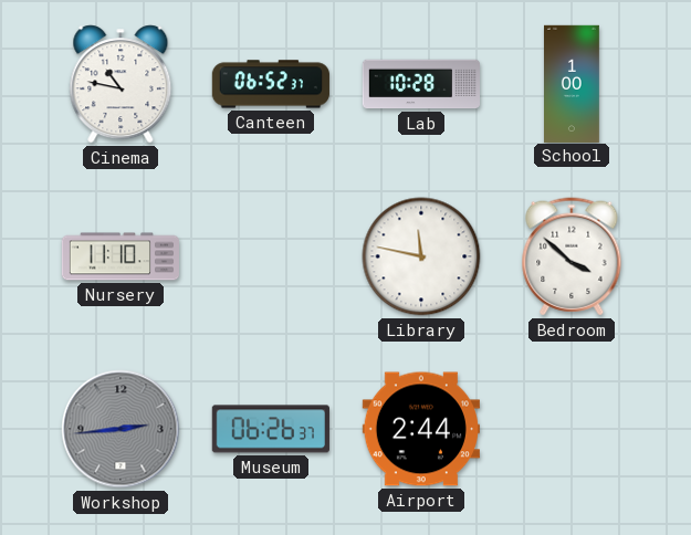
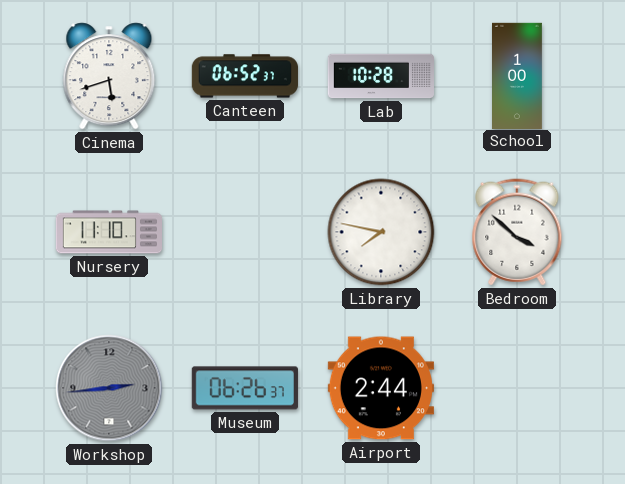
Cinema: 10:47 -> 5:42 (109, 76)
Library: 11:47 -> 7:47 (381, 232)
